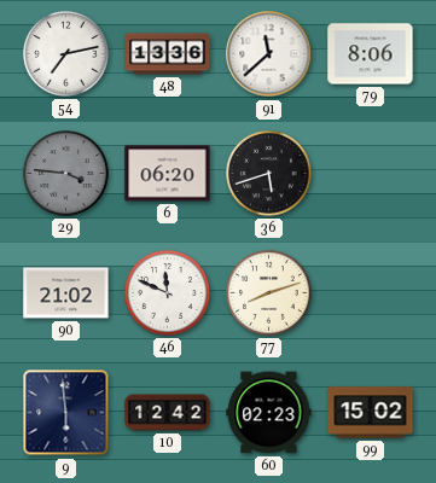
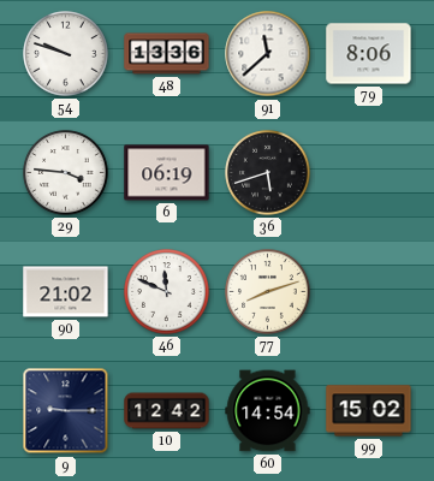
54: 7:13 -> 9:48 (66, 54)
29 dial: grey -> white (66, 173)
6: 06:20 -> 06:19 (167, 173)
9: 5:59 -> 9:15 (66, 411)
60: 02:23 -> 14:54 (268, 411)
